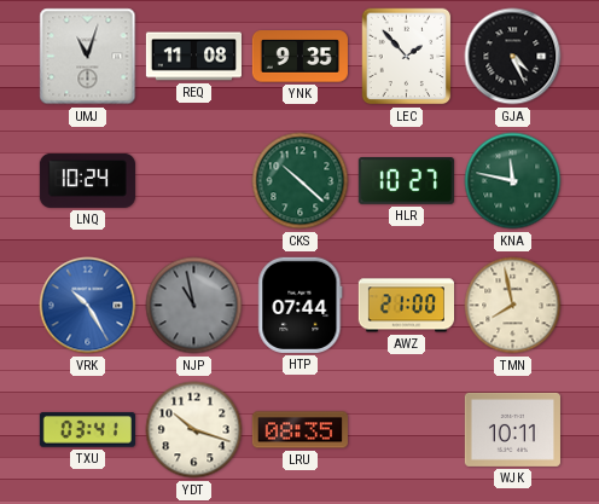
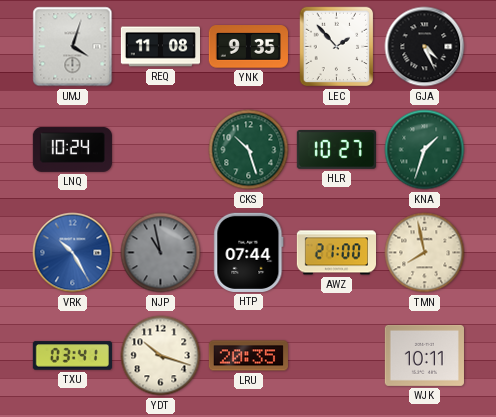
UMJ: 11:03 -> 4:03 (73, 47)
CKS: 10:22 -> 10:27 (249, 150)
KNA: 11:47 -> 1:33 (425, 150)
LRU: 08:35 -> 20:35 (248, 356)
